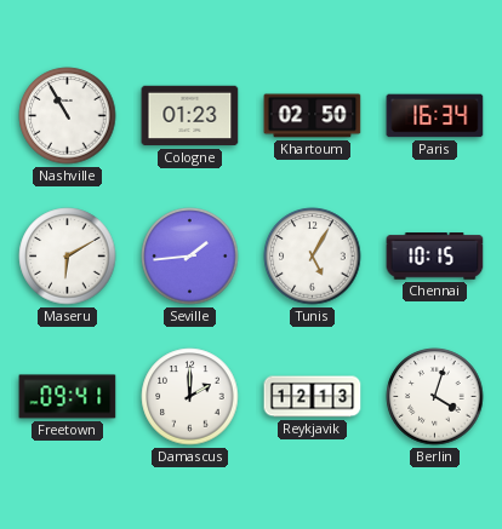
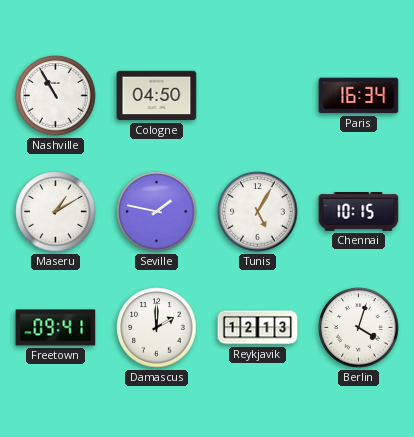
Cologne: 01:23 -> 04:50 (157, 96)
Khartoum: 02:50 -> none (313, 116)
Maseru: 6:10 -> 1:10 (56, 212)
Seville: 1:44 -> 1:47 (157, 212)
